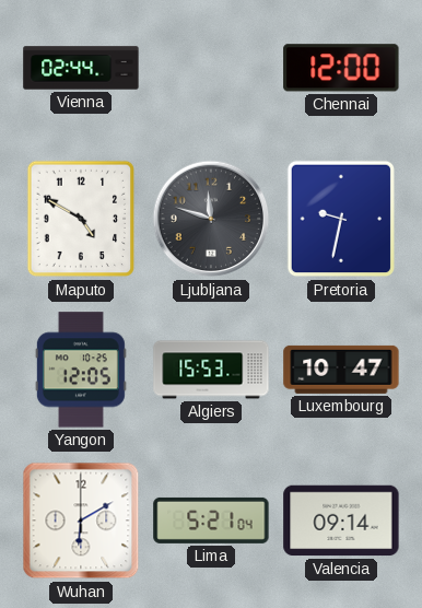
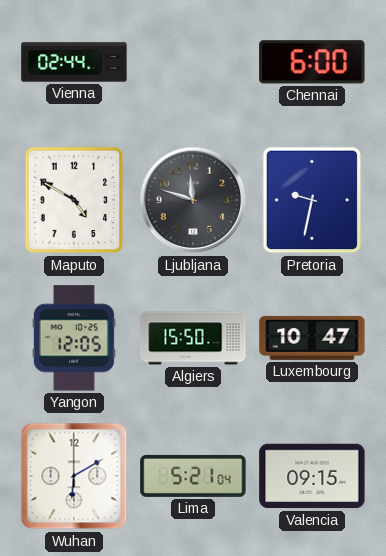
Chennai: 12:00 -> 6:00 (312, 62)
Algiers: 15:53 -> 15:50 (193, 338)
Valencia: 09:14 -> 09:15 (312, 476)
